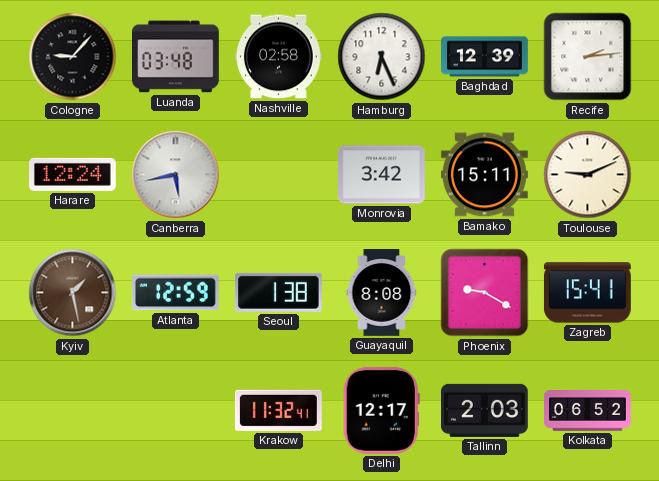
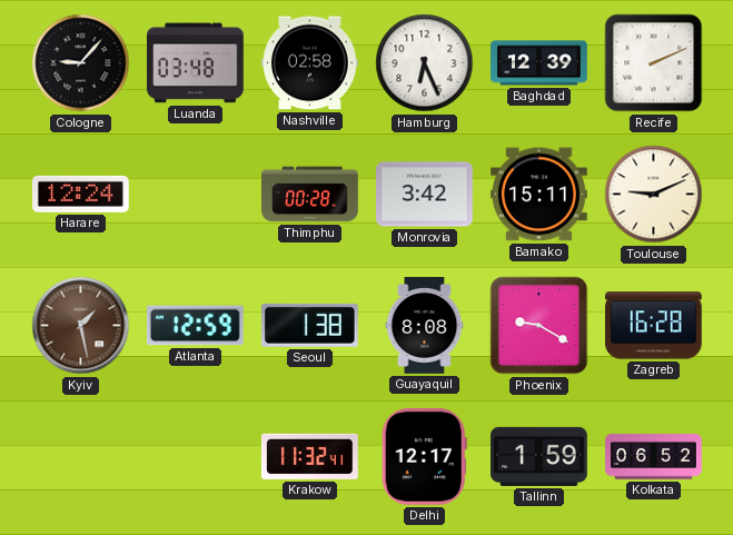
Recife: 2:14 -> 2:11 (654, 63)
Canberra: 5:43 -> none (176, 175)
Thimphu: none -> 00:28 (310, 195)
Zagreb: 15:41 -> 16:28 (653, 326)
Tallinn: 2:03 -> 1:59 (539, 456)
